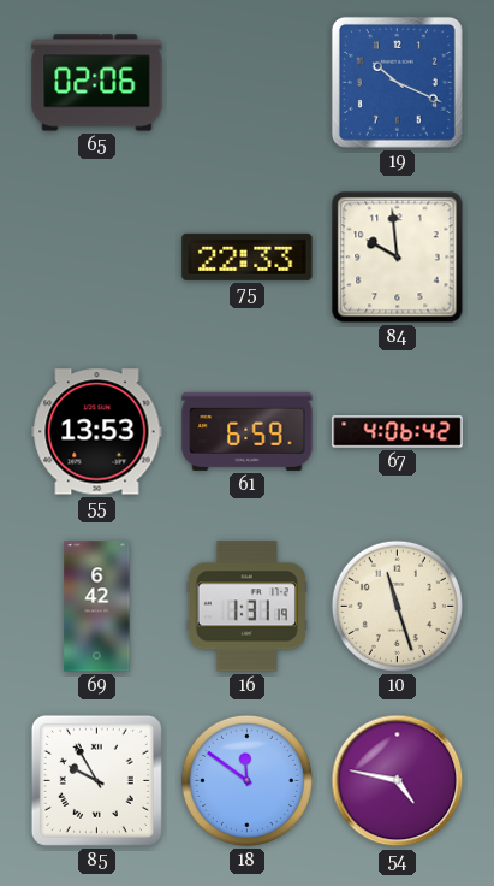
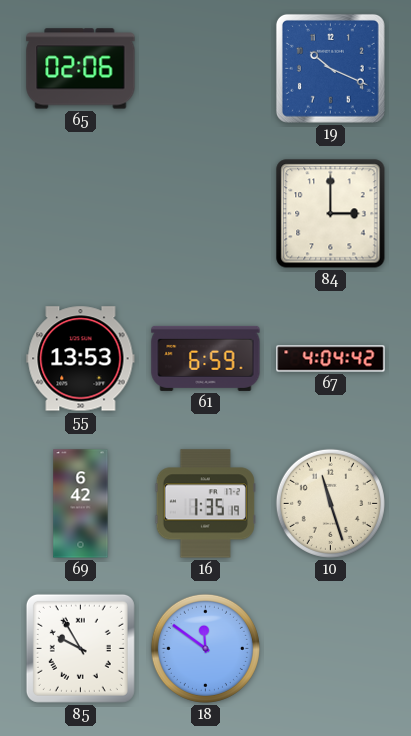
75: 22:33 -> none (248, 256)
84: 9:59 -> 3:00 (331, 214)
67: 4:06 -> 4:04 (331, 359)
16: 1:31 -> 1:35 (205, 504)
54: 4:47 -> none (398, 781)
